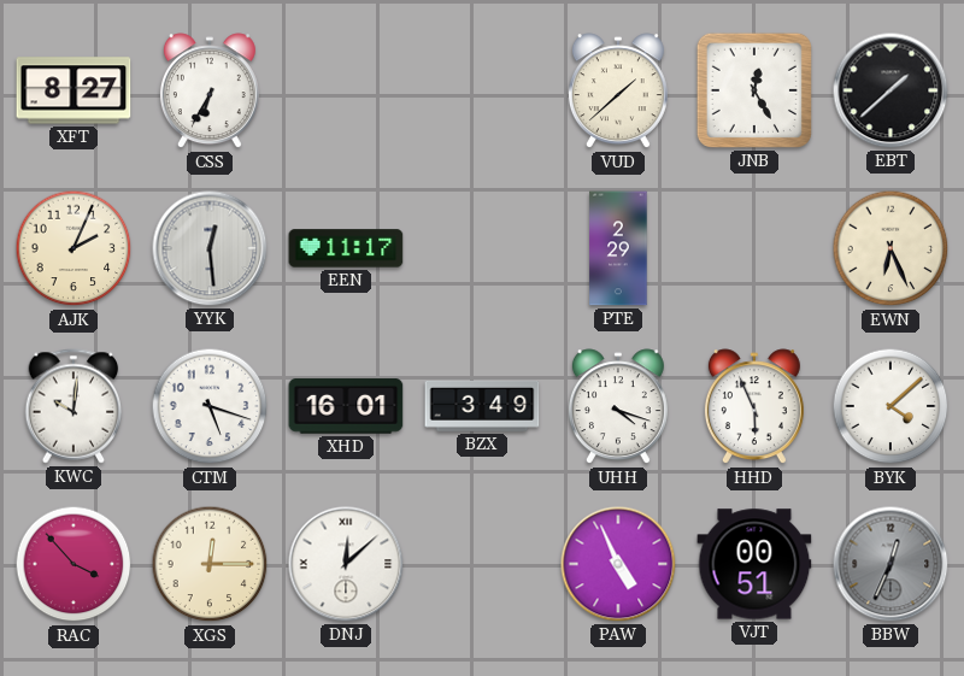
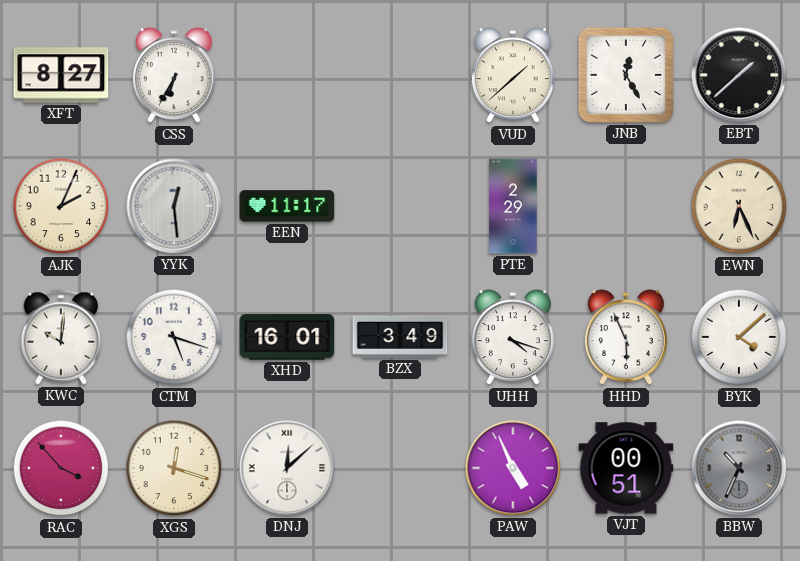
XGS: 12:15 -> 12:18 (174, 468)
BBW: 12:34 -> 10:34 (739, 468)
